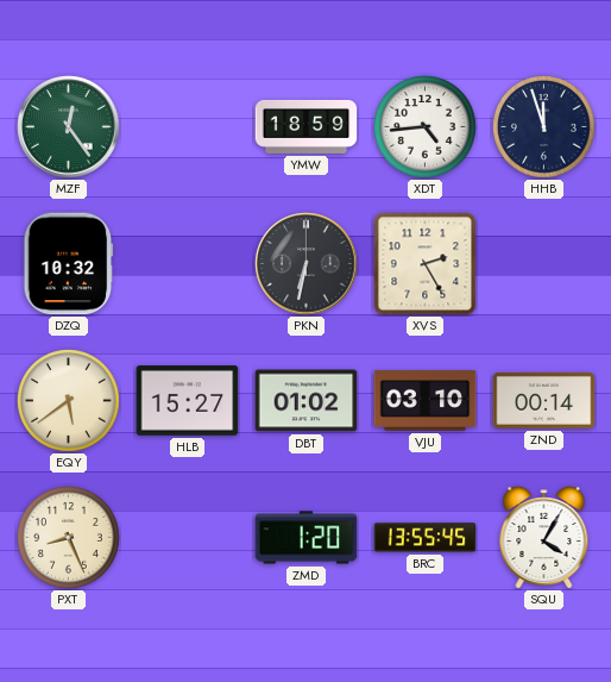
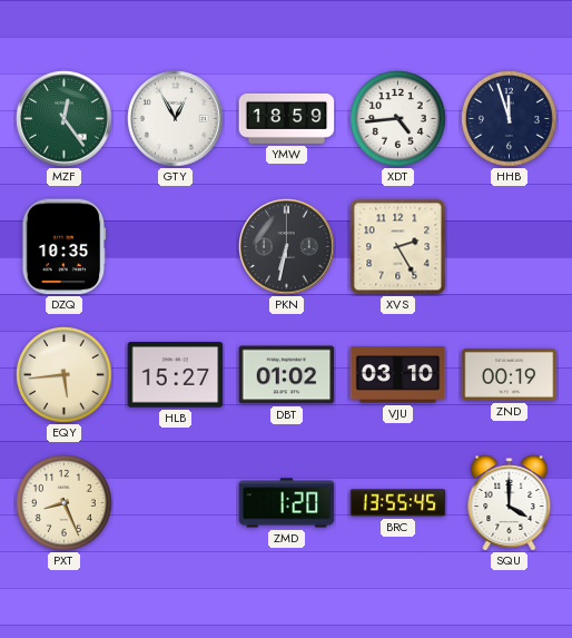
GTY: none -> 12:55 (176, 119)
DZQ: 10:32 -> 10:35 (65, 247)
EQY: 5:39 -> 5:44 (65, 375)
ZND: 00:14 -> 00:19 (510, 374)
SQU: 4:05 -> 4:00 (510, 503)
